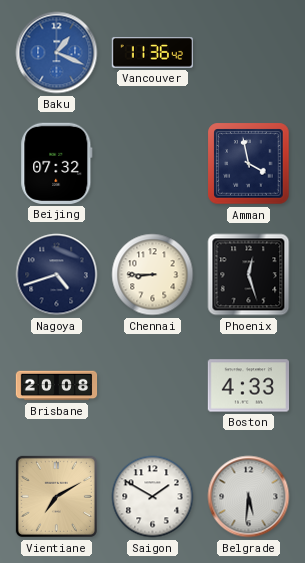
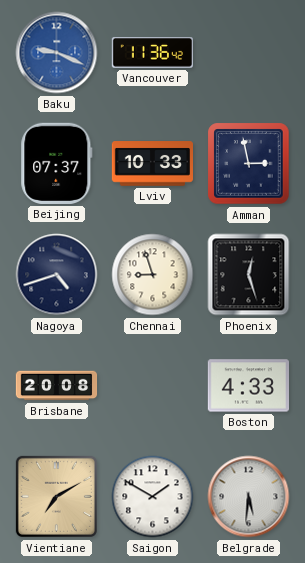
Baku: 1:19 -> 9:19 (57, 53)
Beijing: 07:32 -> 07:37 (57, 163)
Lviv: none -> 10:33 (153, 164)
Amman: 3:58 -> 2:58 (249, 164)
Chennai: 8:45 -> 8:57 (153, 275)
